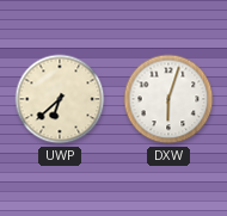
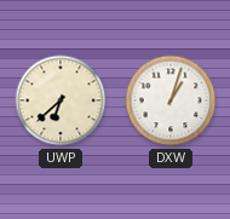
DXW: 6:03 -> 1:03 (171, 100)
